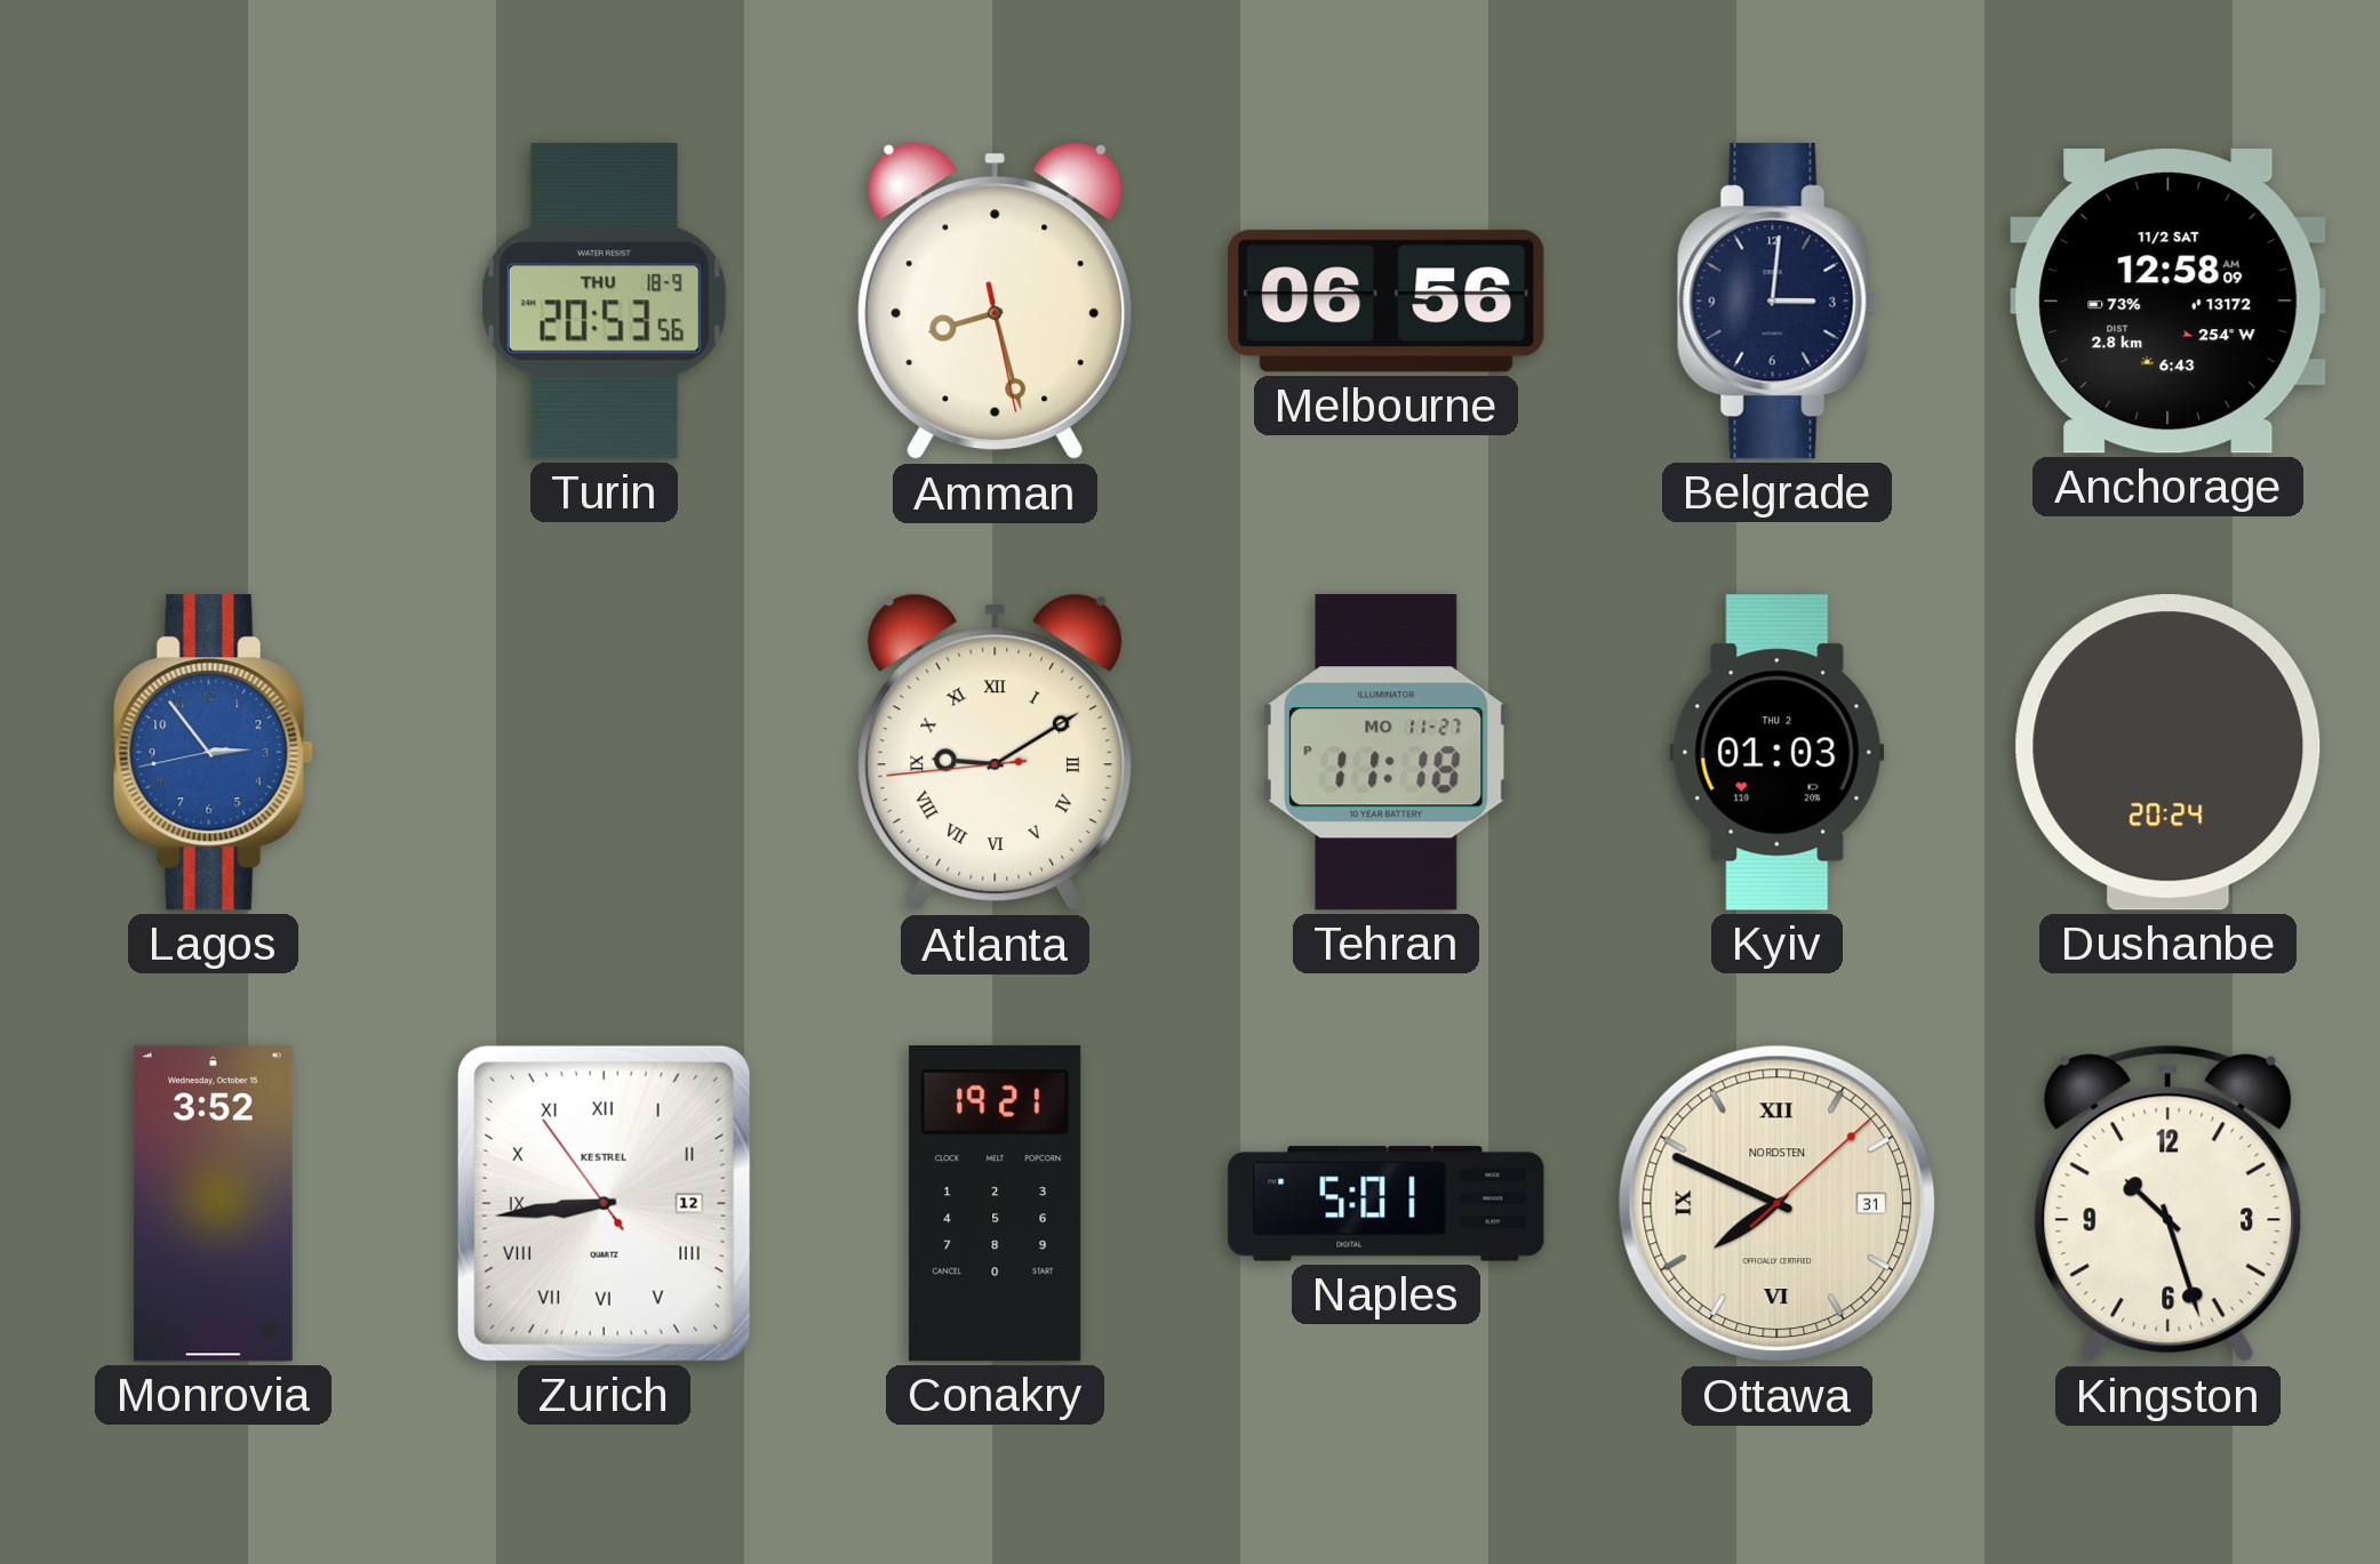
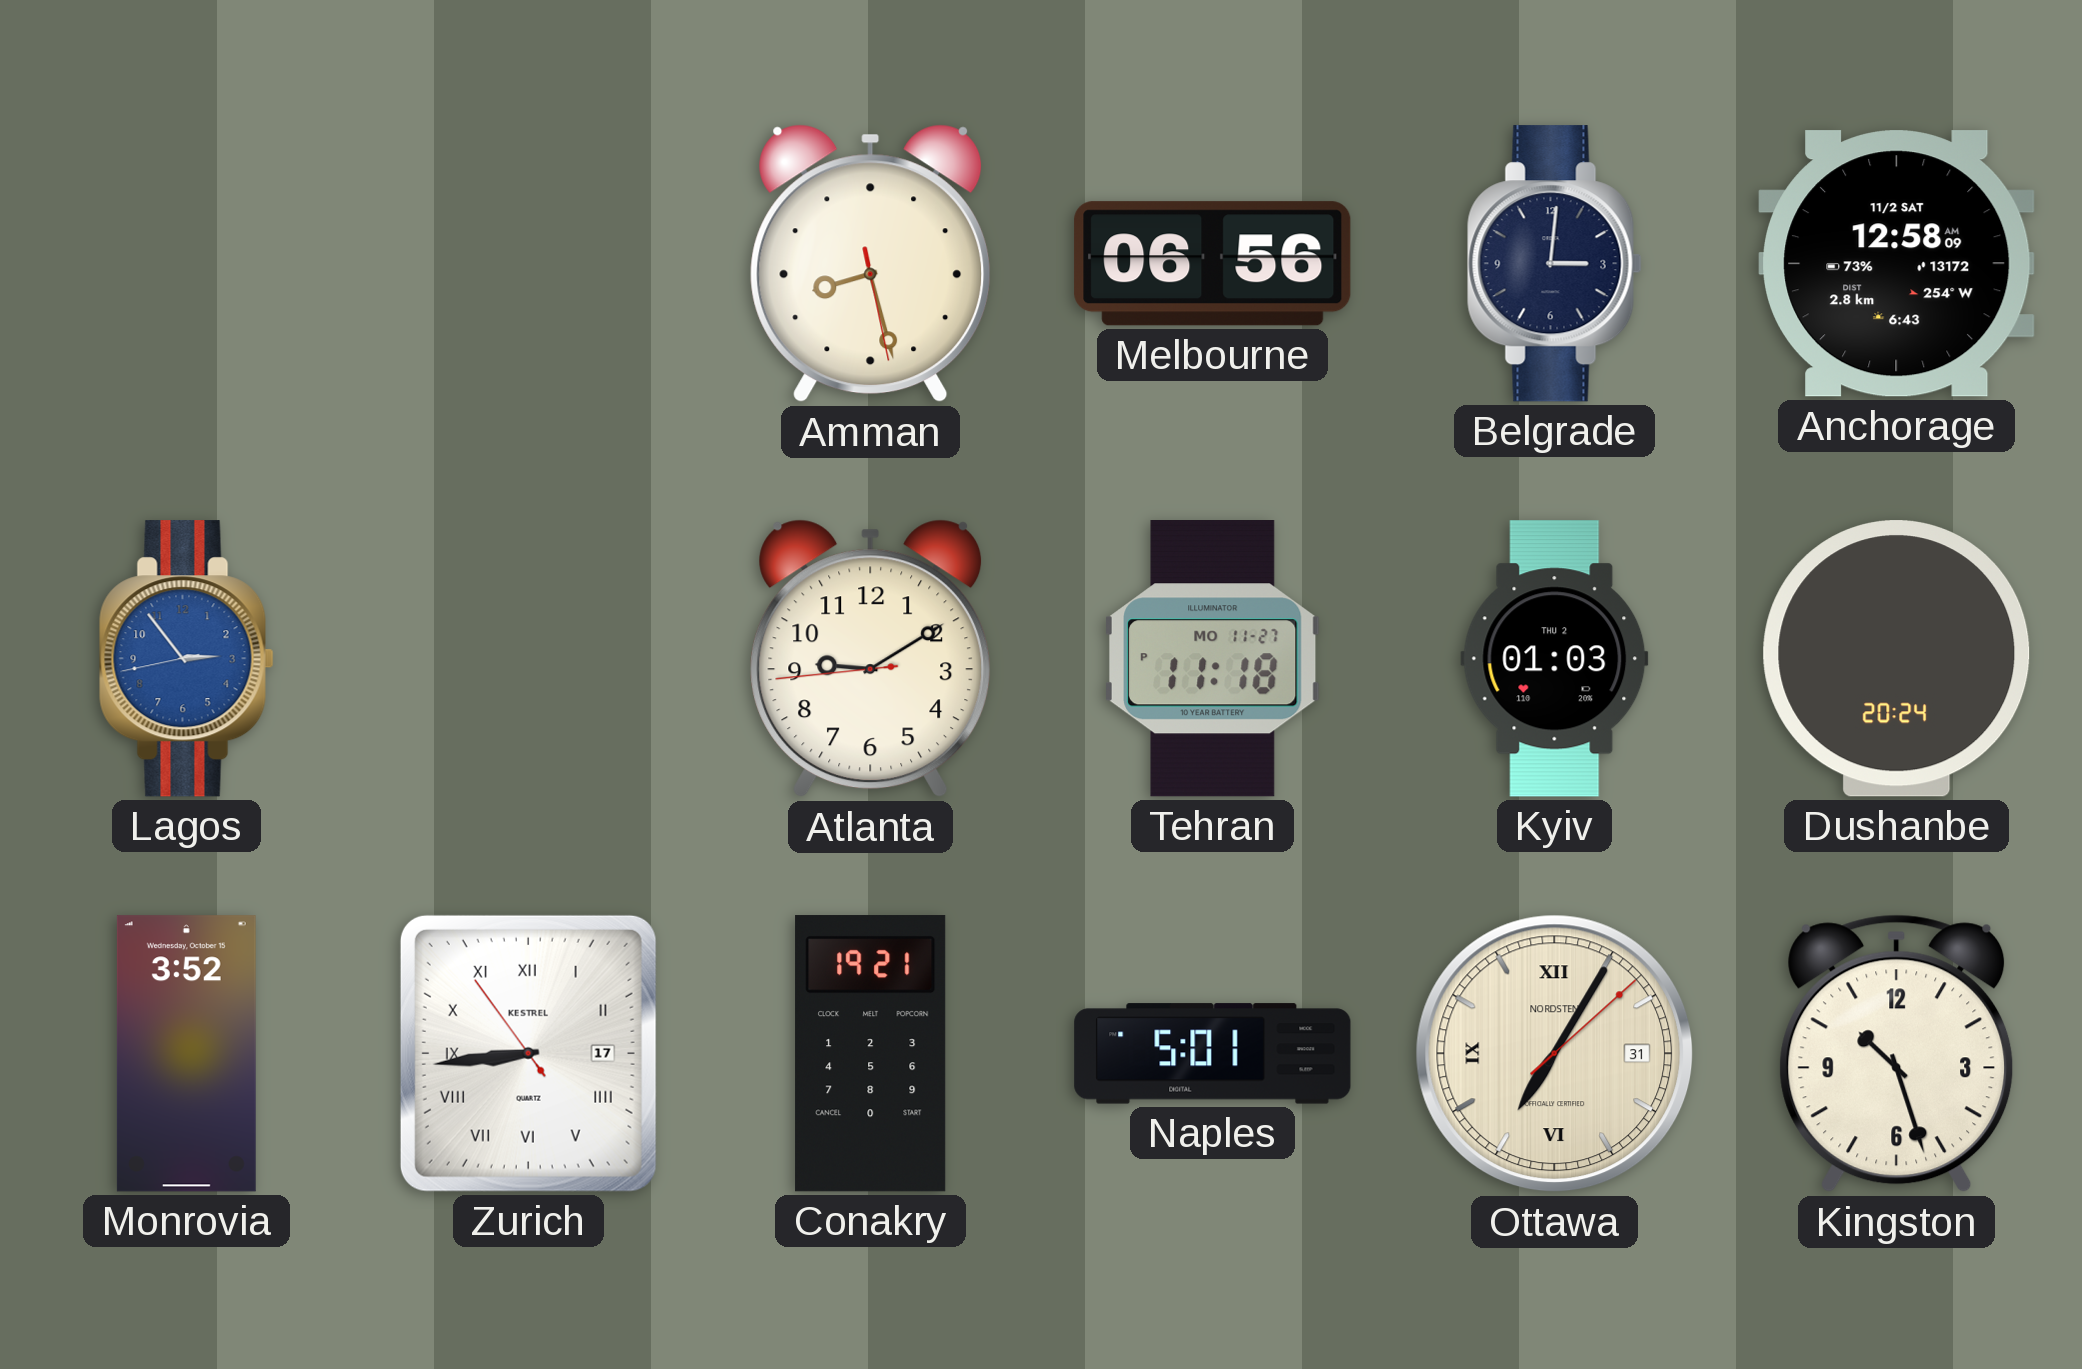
Turin: 20:53 -> none (604, 302)
Atlanta numerals: Roman -> Arabic (871, 659)
Zurich date: 12 -> 17 (528, 1053)
Ottawa: 7:49 -> 7:05 (1555, 1054)
